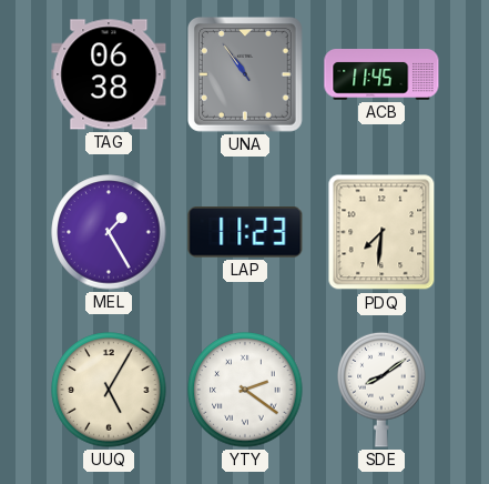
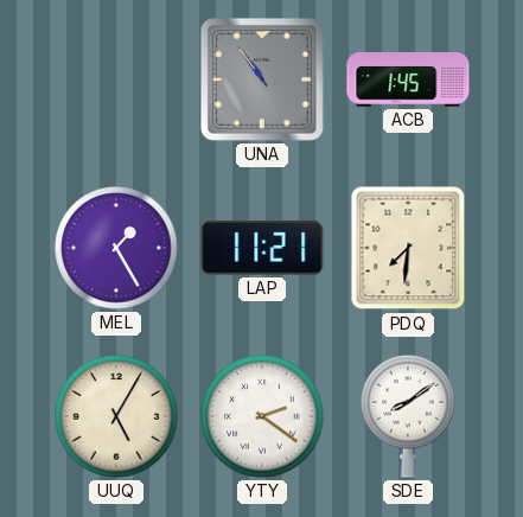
TAG: 06:38 -> none (109, 74)
ACB: 11:45 -> 1:45 (408, 81)
LAP: 11:23 -> 11:21 (262, 248)
